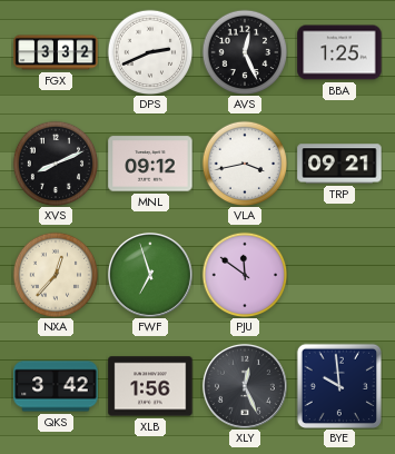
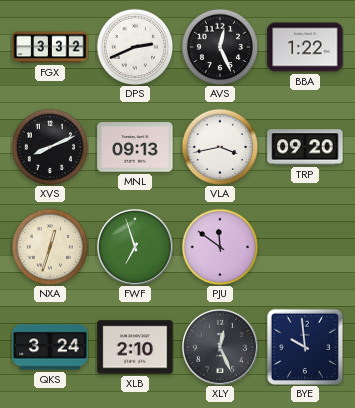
BBA: 1:25 -> 1:22 (305, 47)
MNL: 09:12 -> 09:13 (135, 147)
TRP: 09:21 -> 09:20 (305, 147)
NXA: 12:37 -> 12:33 (50, 247)
QKS: 3:42 -> 3:24 (50, 347)
XLB: 1:56 -> 2:10 (135, 347)
